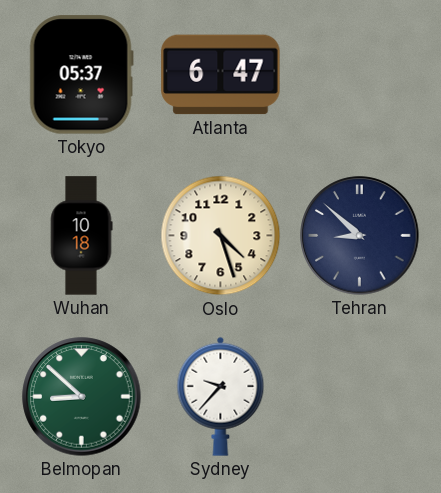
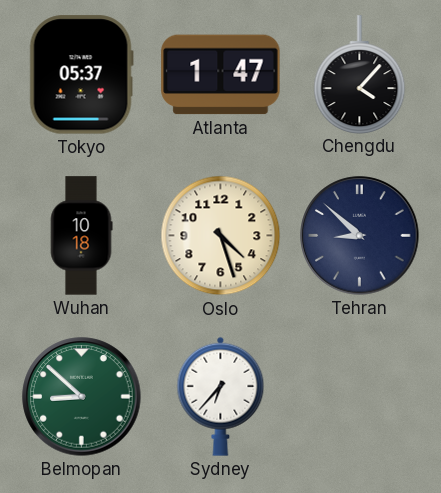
Atlanta: 6:47 -> 1:47 (221, 75)
Chengdu: none -> 4:07 (360, 74)
Sydney: 9:37 -> 6:37 (221, 396)
